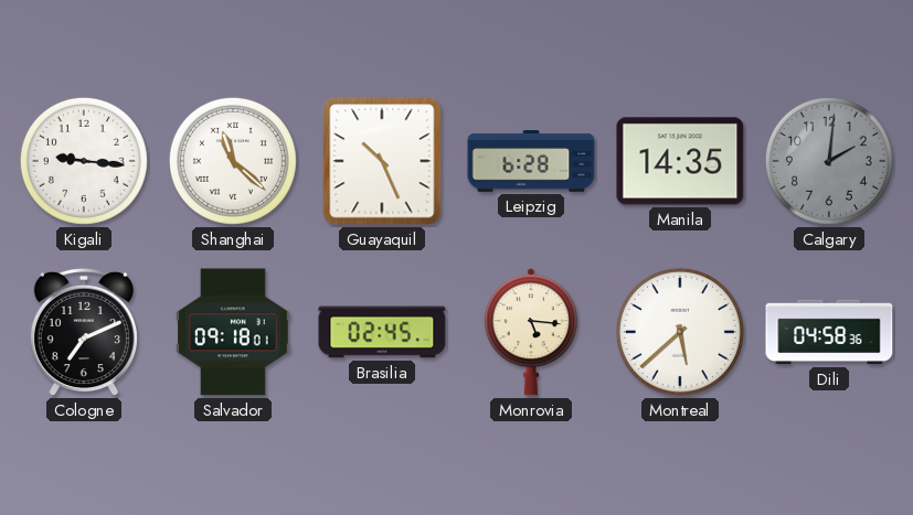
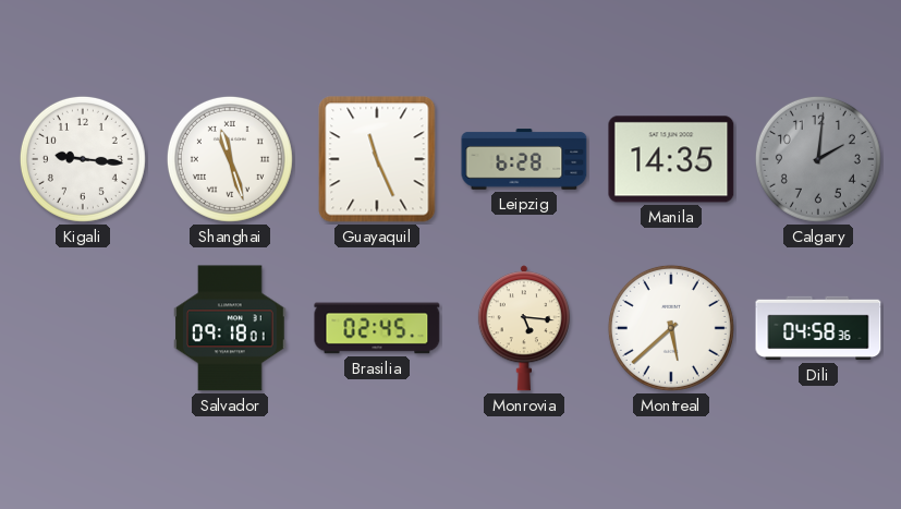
Shanghai: 11:22 -> 11:27 (230, 159)
Guayaquil: 10:26 -> 11:26 (377, 159)
Cologne: 7:11 -> none (84, 332)
